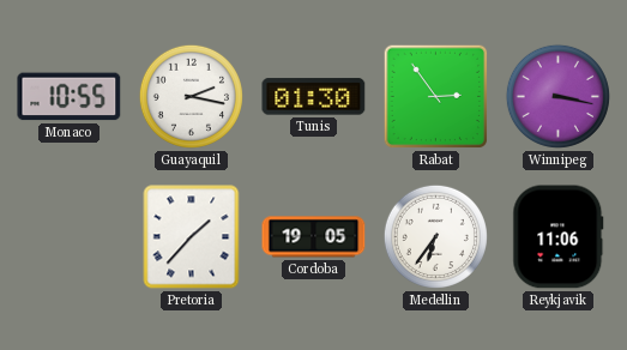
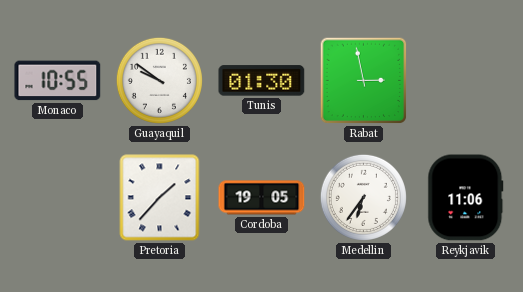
Guayaquil: 2:17 -> 9:51 (159, 80)
Rabat: 2:54 -> 2:58 (364, 81)
Winnipeg: 3:17 -> none (557, 96)
